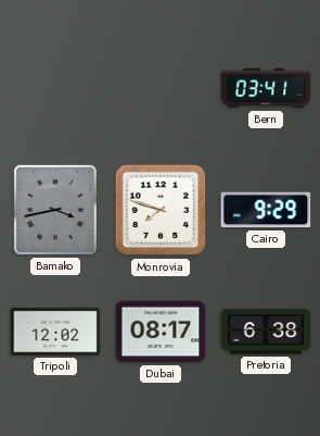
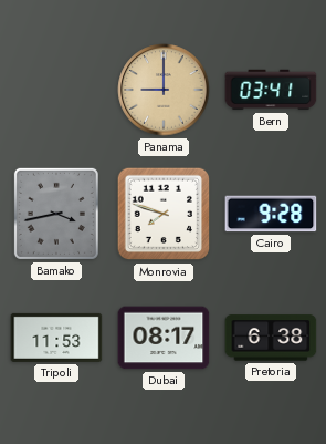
Panama: none -> 9:00 (164, 90)
Cairo: 9:29 -> 9:28 (271, 214)
Tripoli: 12:02 -> 11:53 (56, 338)
